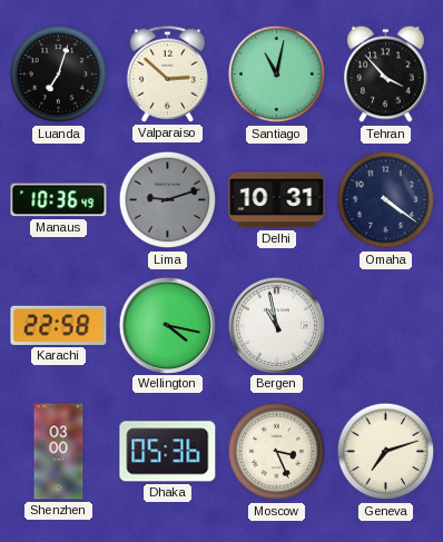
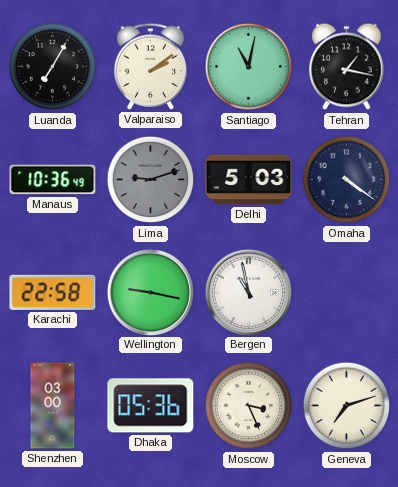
Luanda: 7:03 -> 7:05 (53, 67)
Valparaiso: 2:52 -> 2:09 (151, 66)
Tehran: 3:53 -> 1:17 (347, 67)
Delhi: 10:31 -> 5:03 (249, 180)
Wellington: 4:17 -> 9:17 (150, 292)
